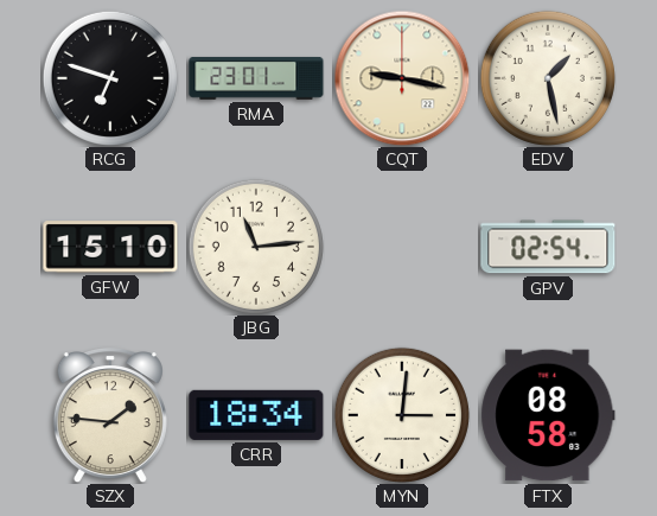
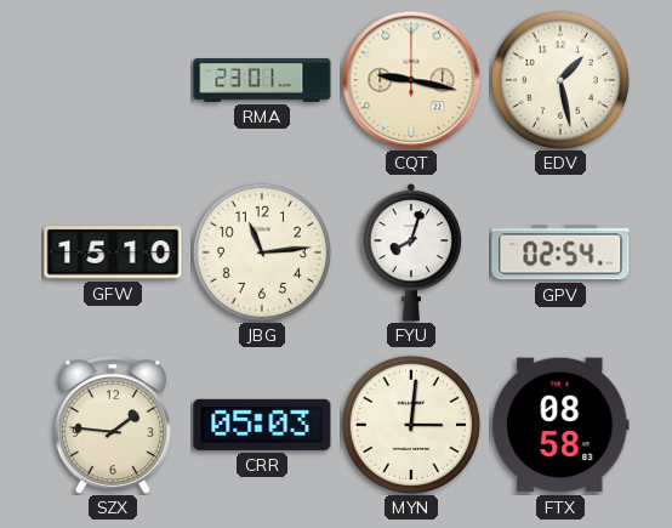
RCG: 6:48 -> none (110, 78)
FYU: none -> 8:03 (411, 254)
CRR: 18:34 -> 05:03 (262, 425)
